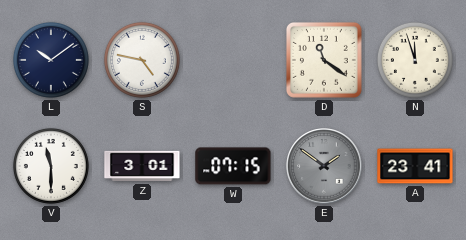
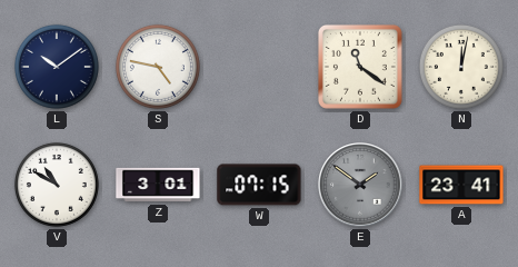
N: 11:57 -> 12:02 (461, 67)
V: 11:30 -> 10:50 (57, 185)
